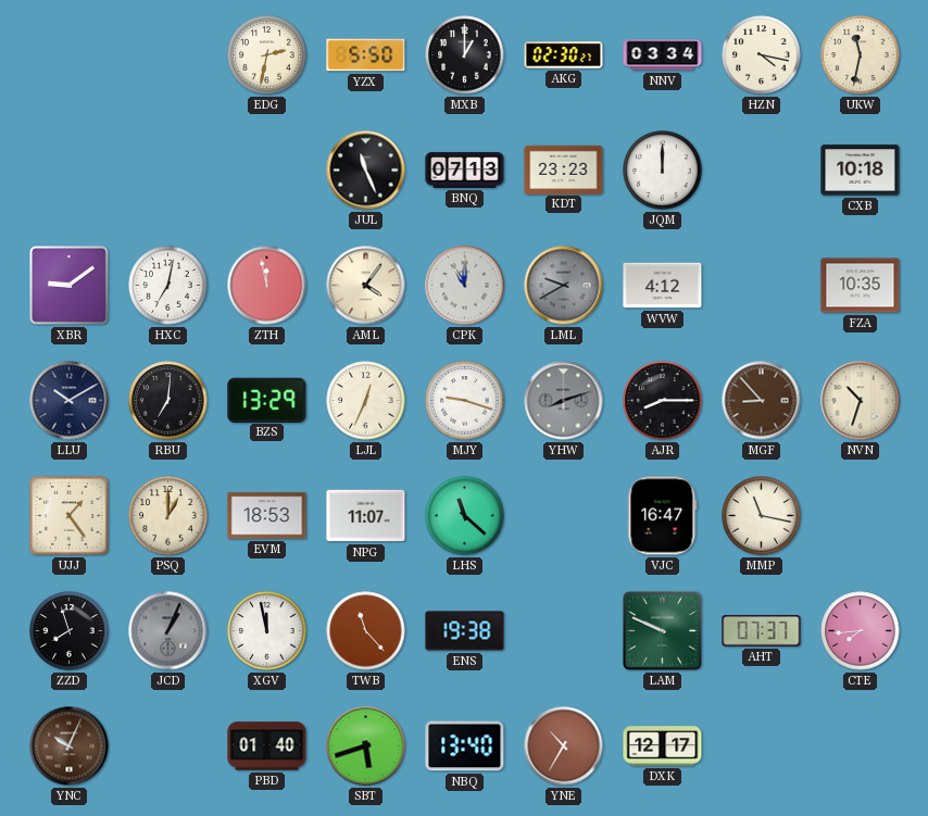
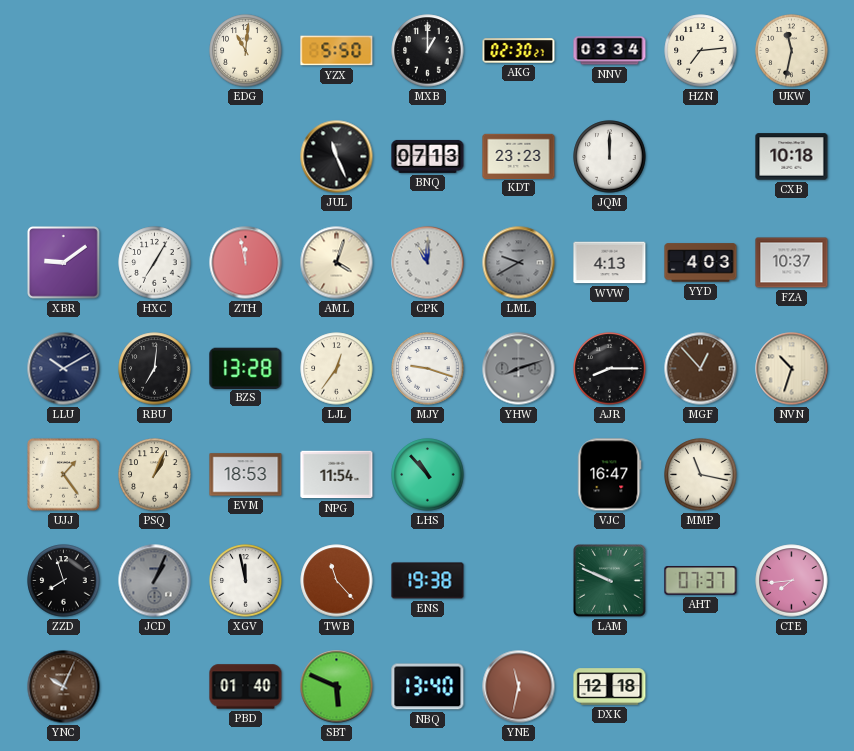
EDG: 2:32 -> 11:01 (246, 51)
HZN: 4:17 -> 7:14 (701, 51)
HXC: 7:02 -> 7:05 (155, 263)
AML: 4:06 -> 4:03 (337, 263)
WVW: 4:12 -> 4:13 (610, 263)
YYD: none -> 4:03 (701, 263)
FZA: 10:35 -> 10:37 (792, 263)
BZS: 13:29 -> 13:28 (246, 368)
LJL: 12:34 -> 12:36 (337, 369)
MGF: 8:53 -> 12:53 (701, 369)
PSQ: 1:00 -> 1:04 (155, 475)
NPG: 11:07 -> 11:54 (337, 475)
LHS: 11:22 -> 10:53 (428, 475)
SBT: 5:42 -> 5:49 (337, 687)
YNE: 10:35 -> 11:32 (519, 687)
DXK: 12:17 -> 12:18 (610, 687)
